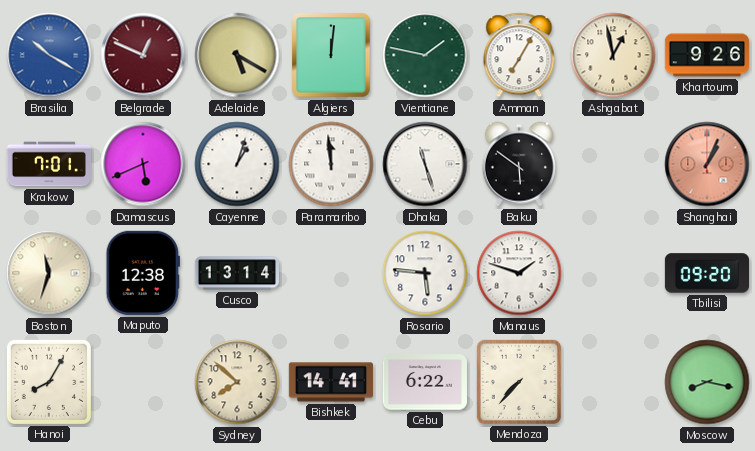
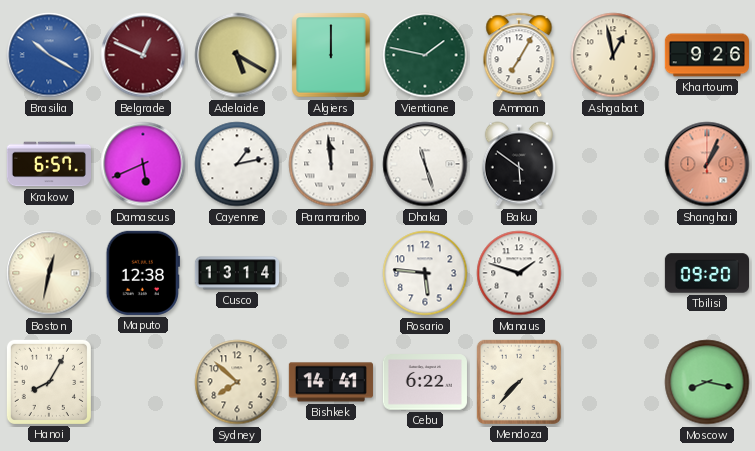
Algiers: 12:01 -> 12:00 (331, 55)
Krakow: 7:01 -> 6:57 (48, 164)
Cayenne: 1:03 -> 1:13 (237, 164)
Boston: 11:33 -> 12:32 (49, 273)
